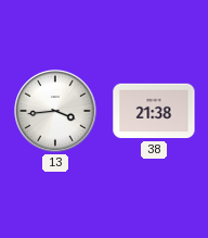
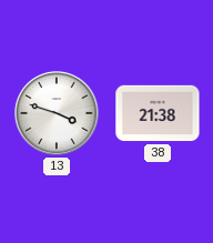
13: 3:44 -> 3:48 (57, 113)
